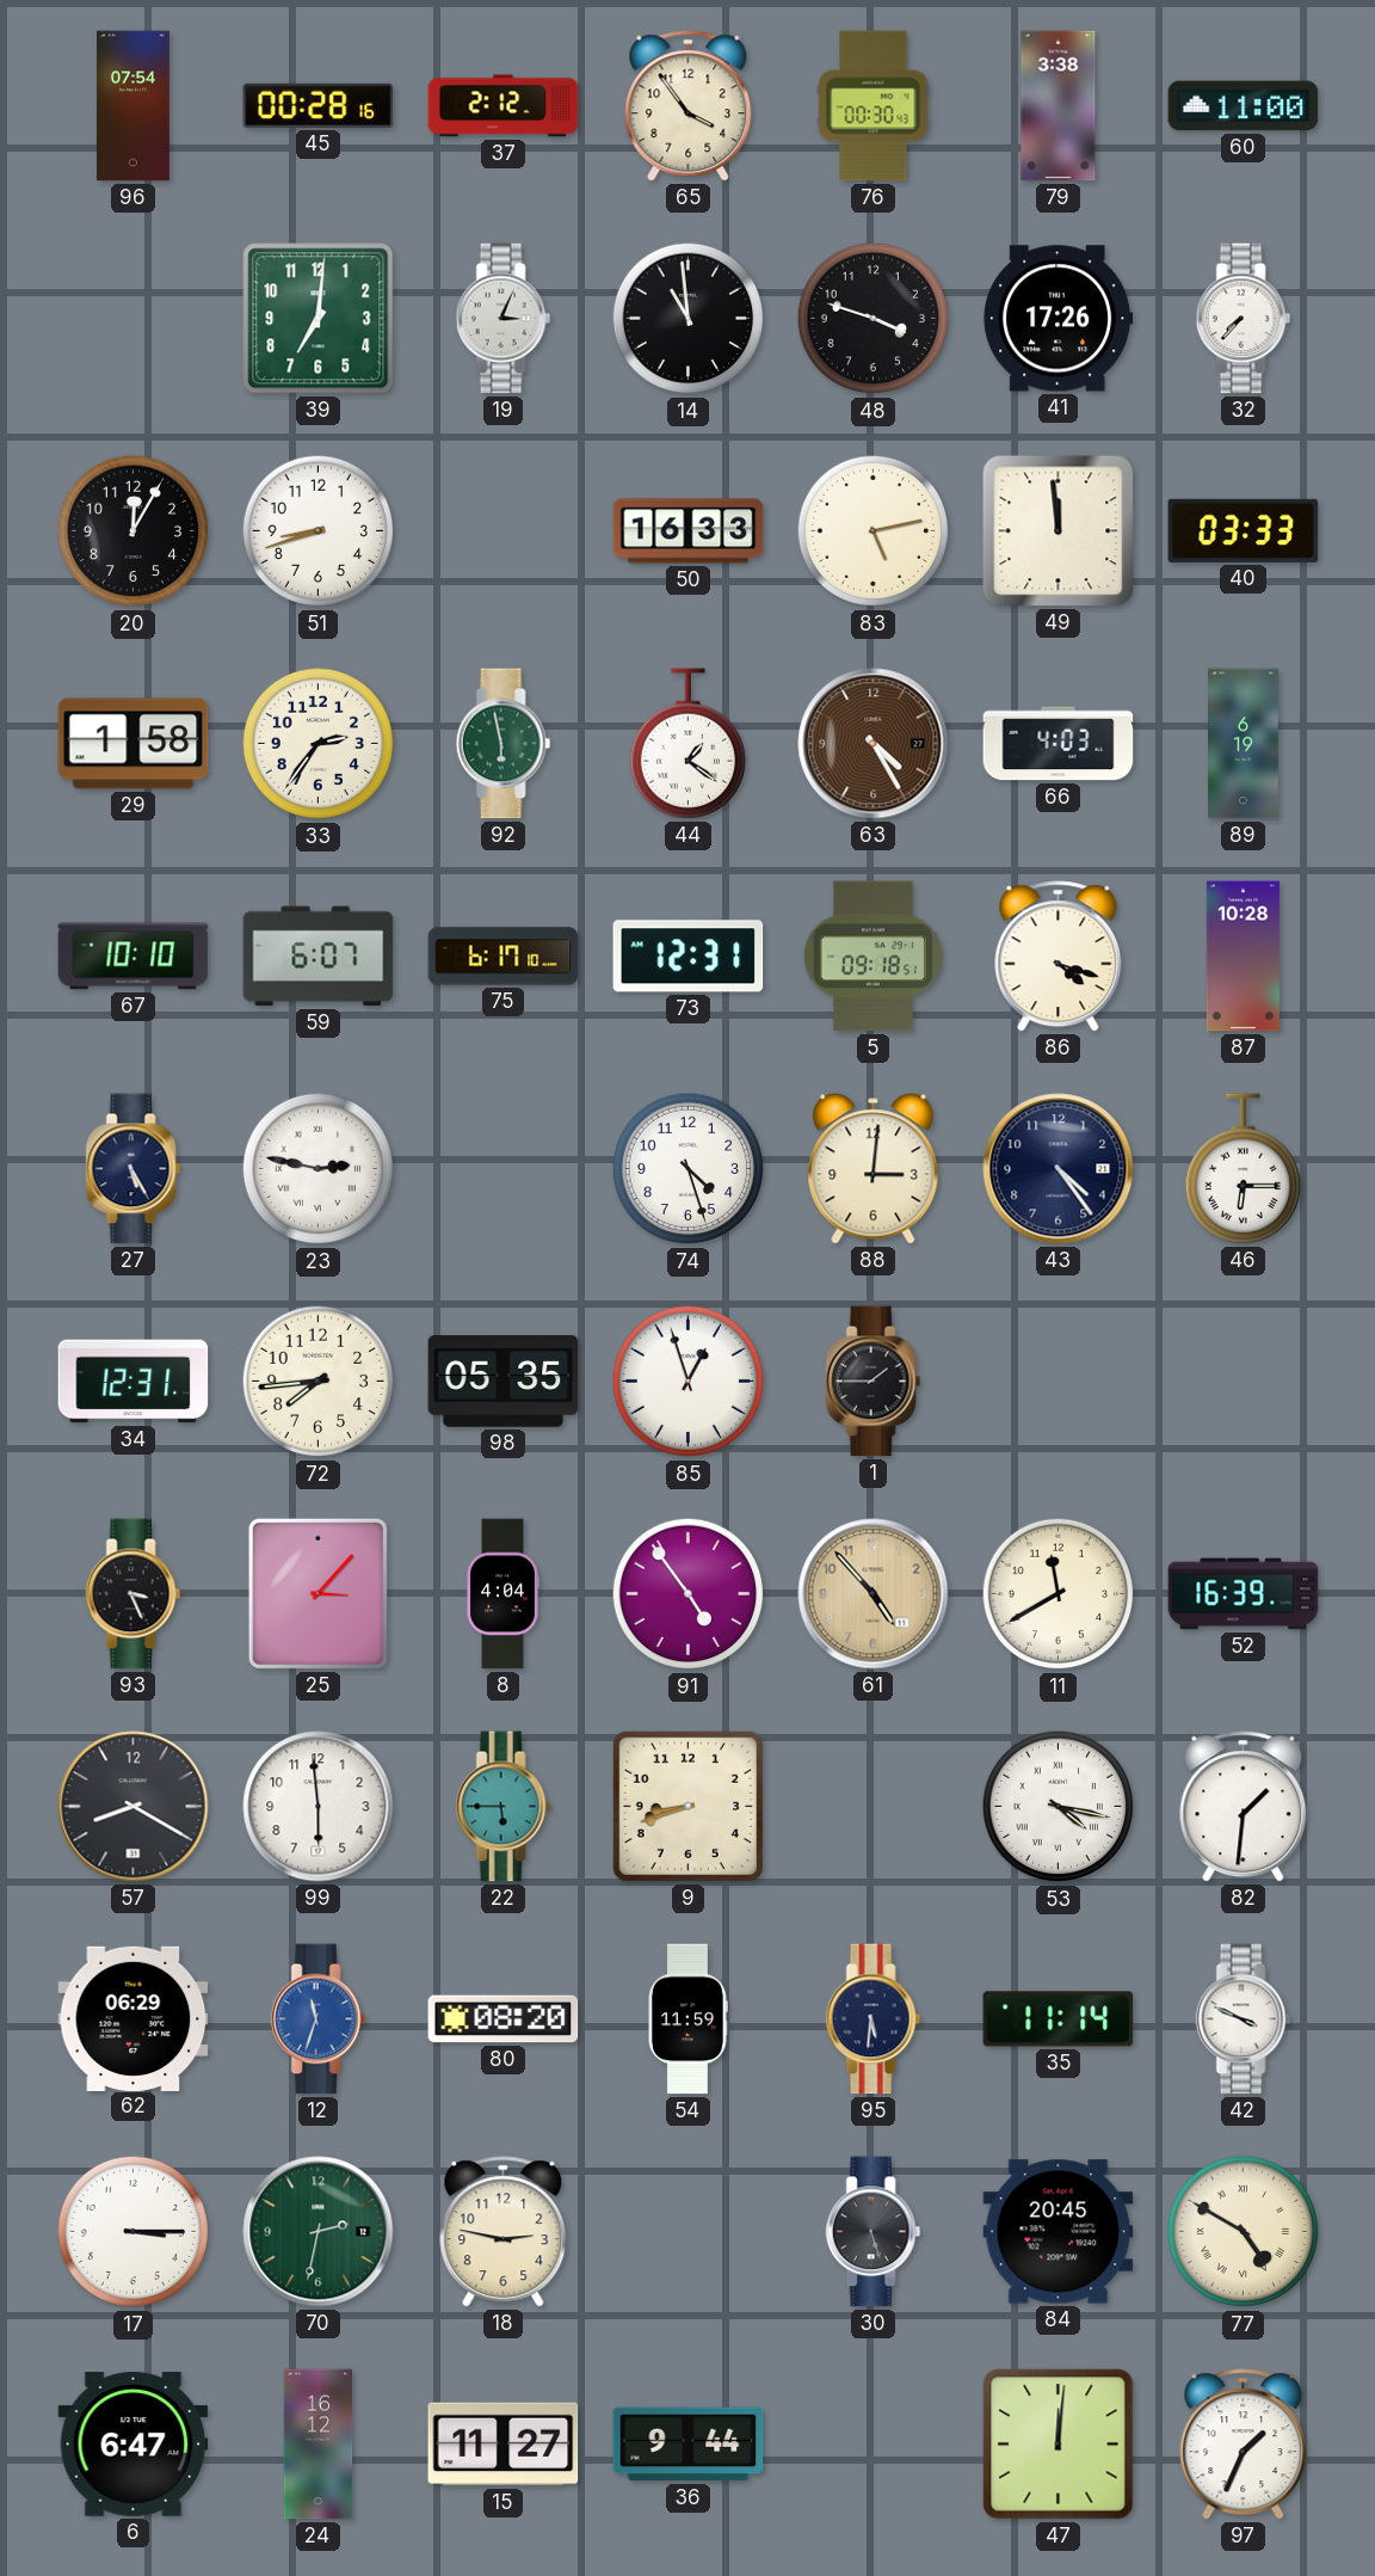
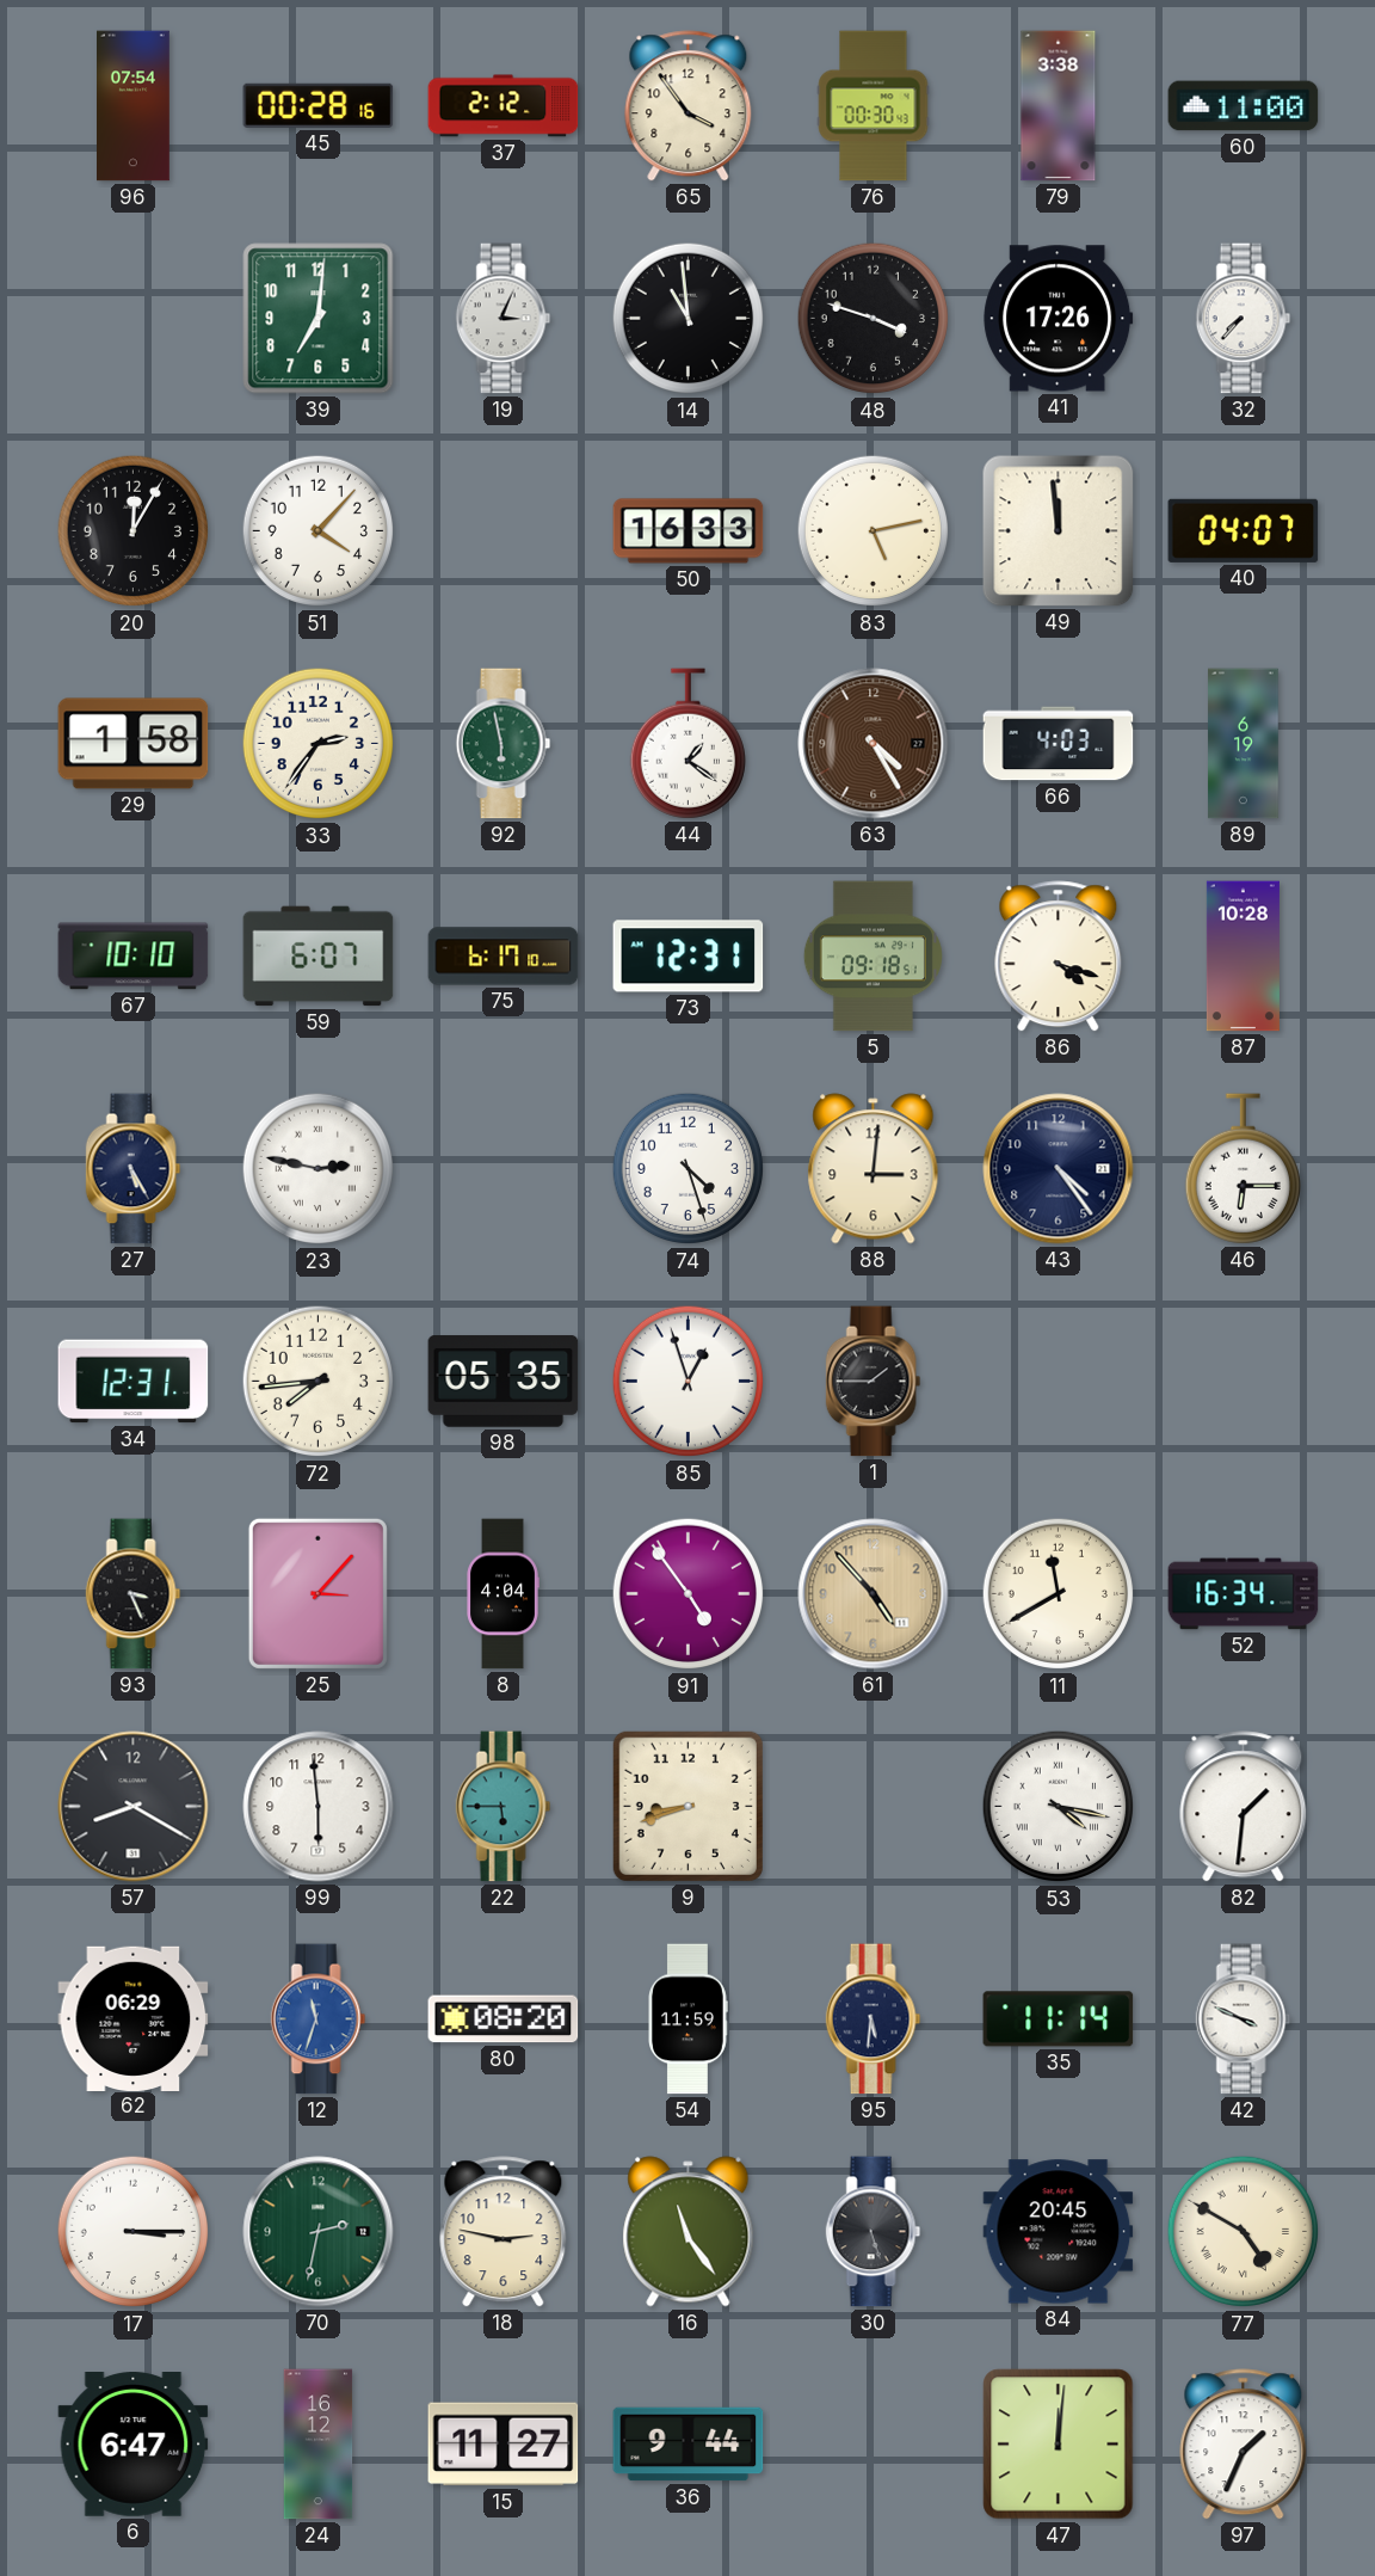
51: 8:42 -> 4:07 (319, 531)
40: 03:33 -> 04:07 (1244, 530)
52: 16:39 -> 16:34 (1244, 1594)
16: none -> 11:24 (689, 2232)
